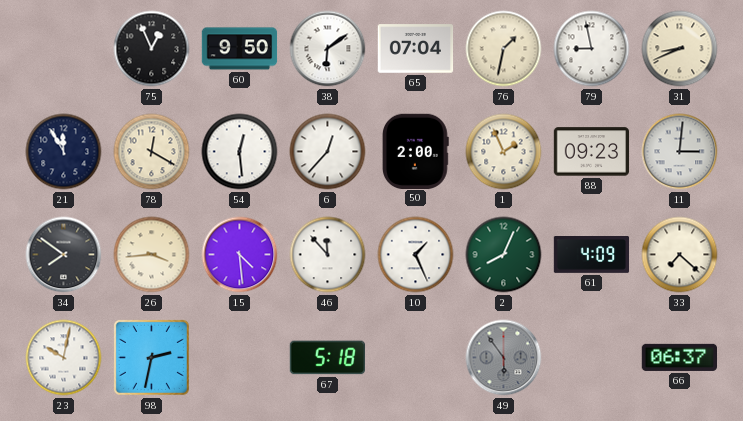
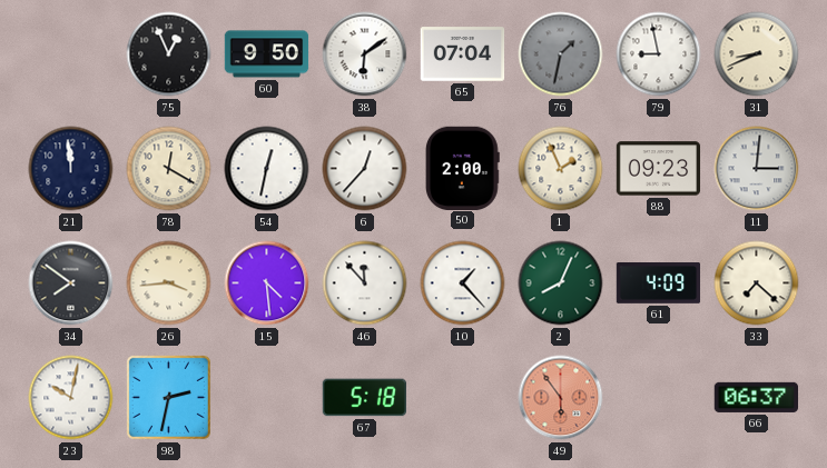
76 dial: cream -> grey (561, 54)
21: 11:55 -> 11:59 (71, 169)
54: 12:29 -> 12:32 (267, 169)
10: 1:26 -> 1:23 (463, 283)
49 dial: grey -> salmon (561, 398)
